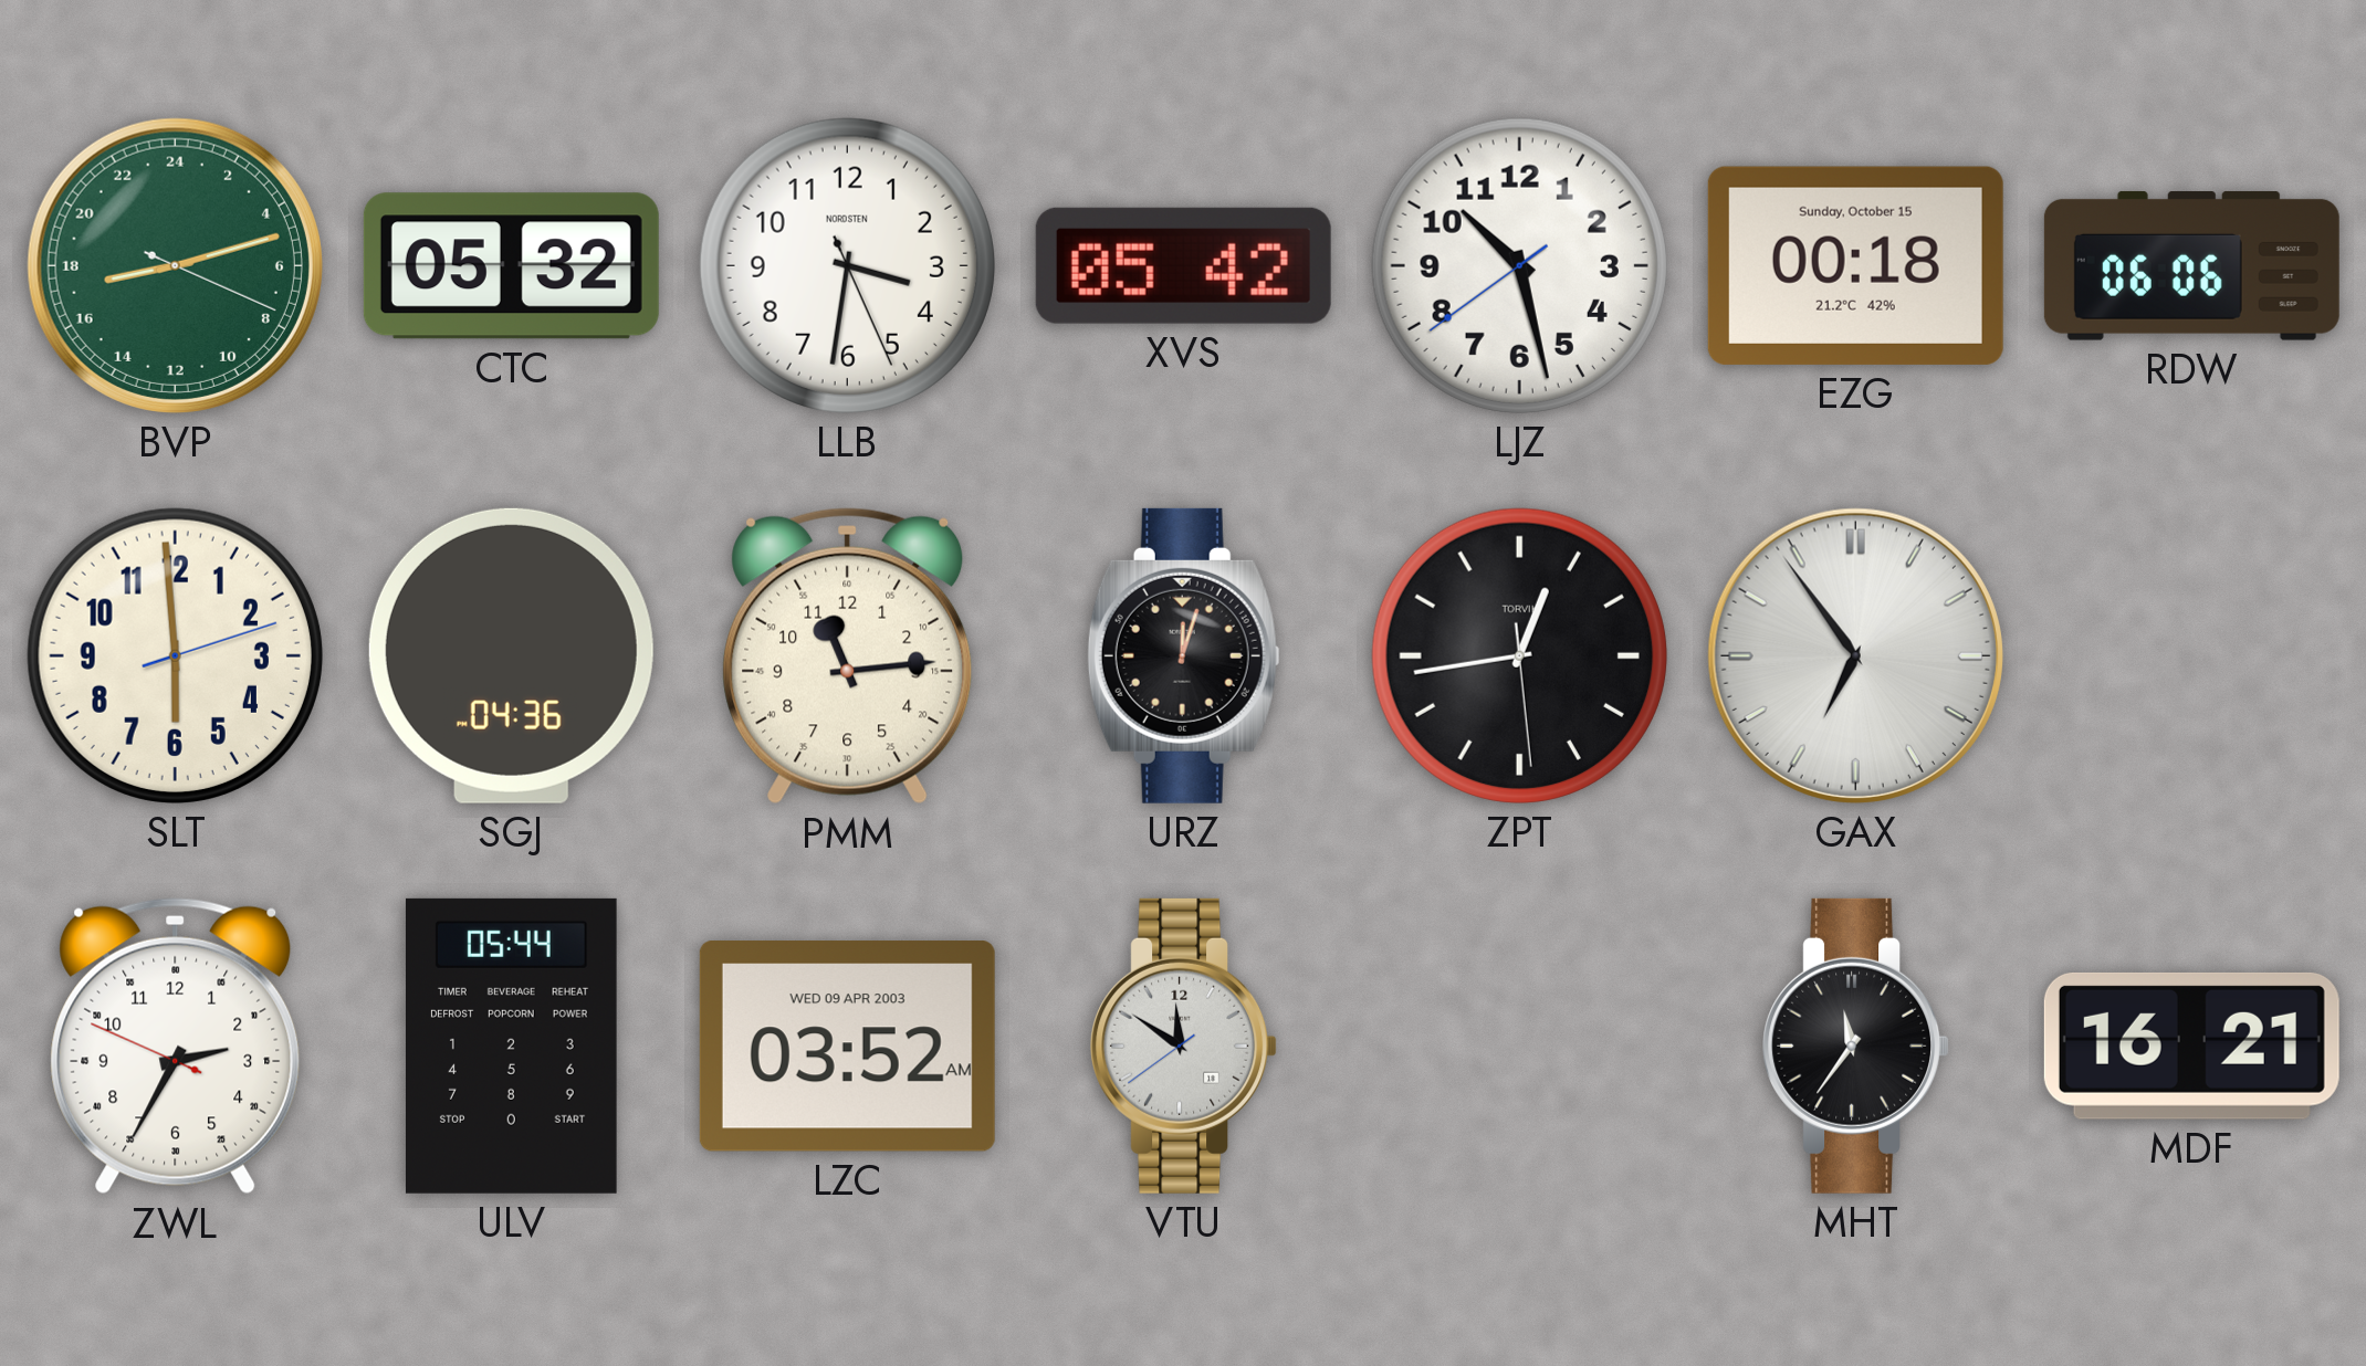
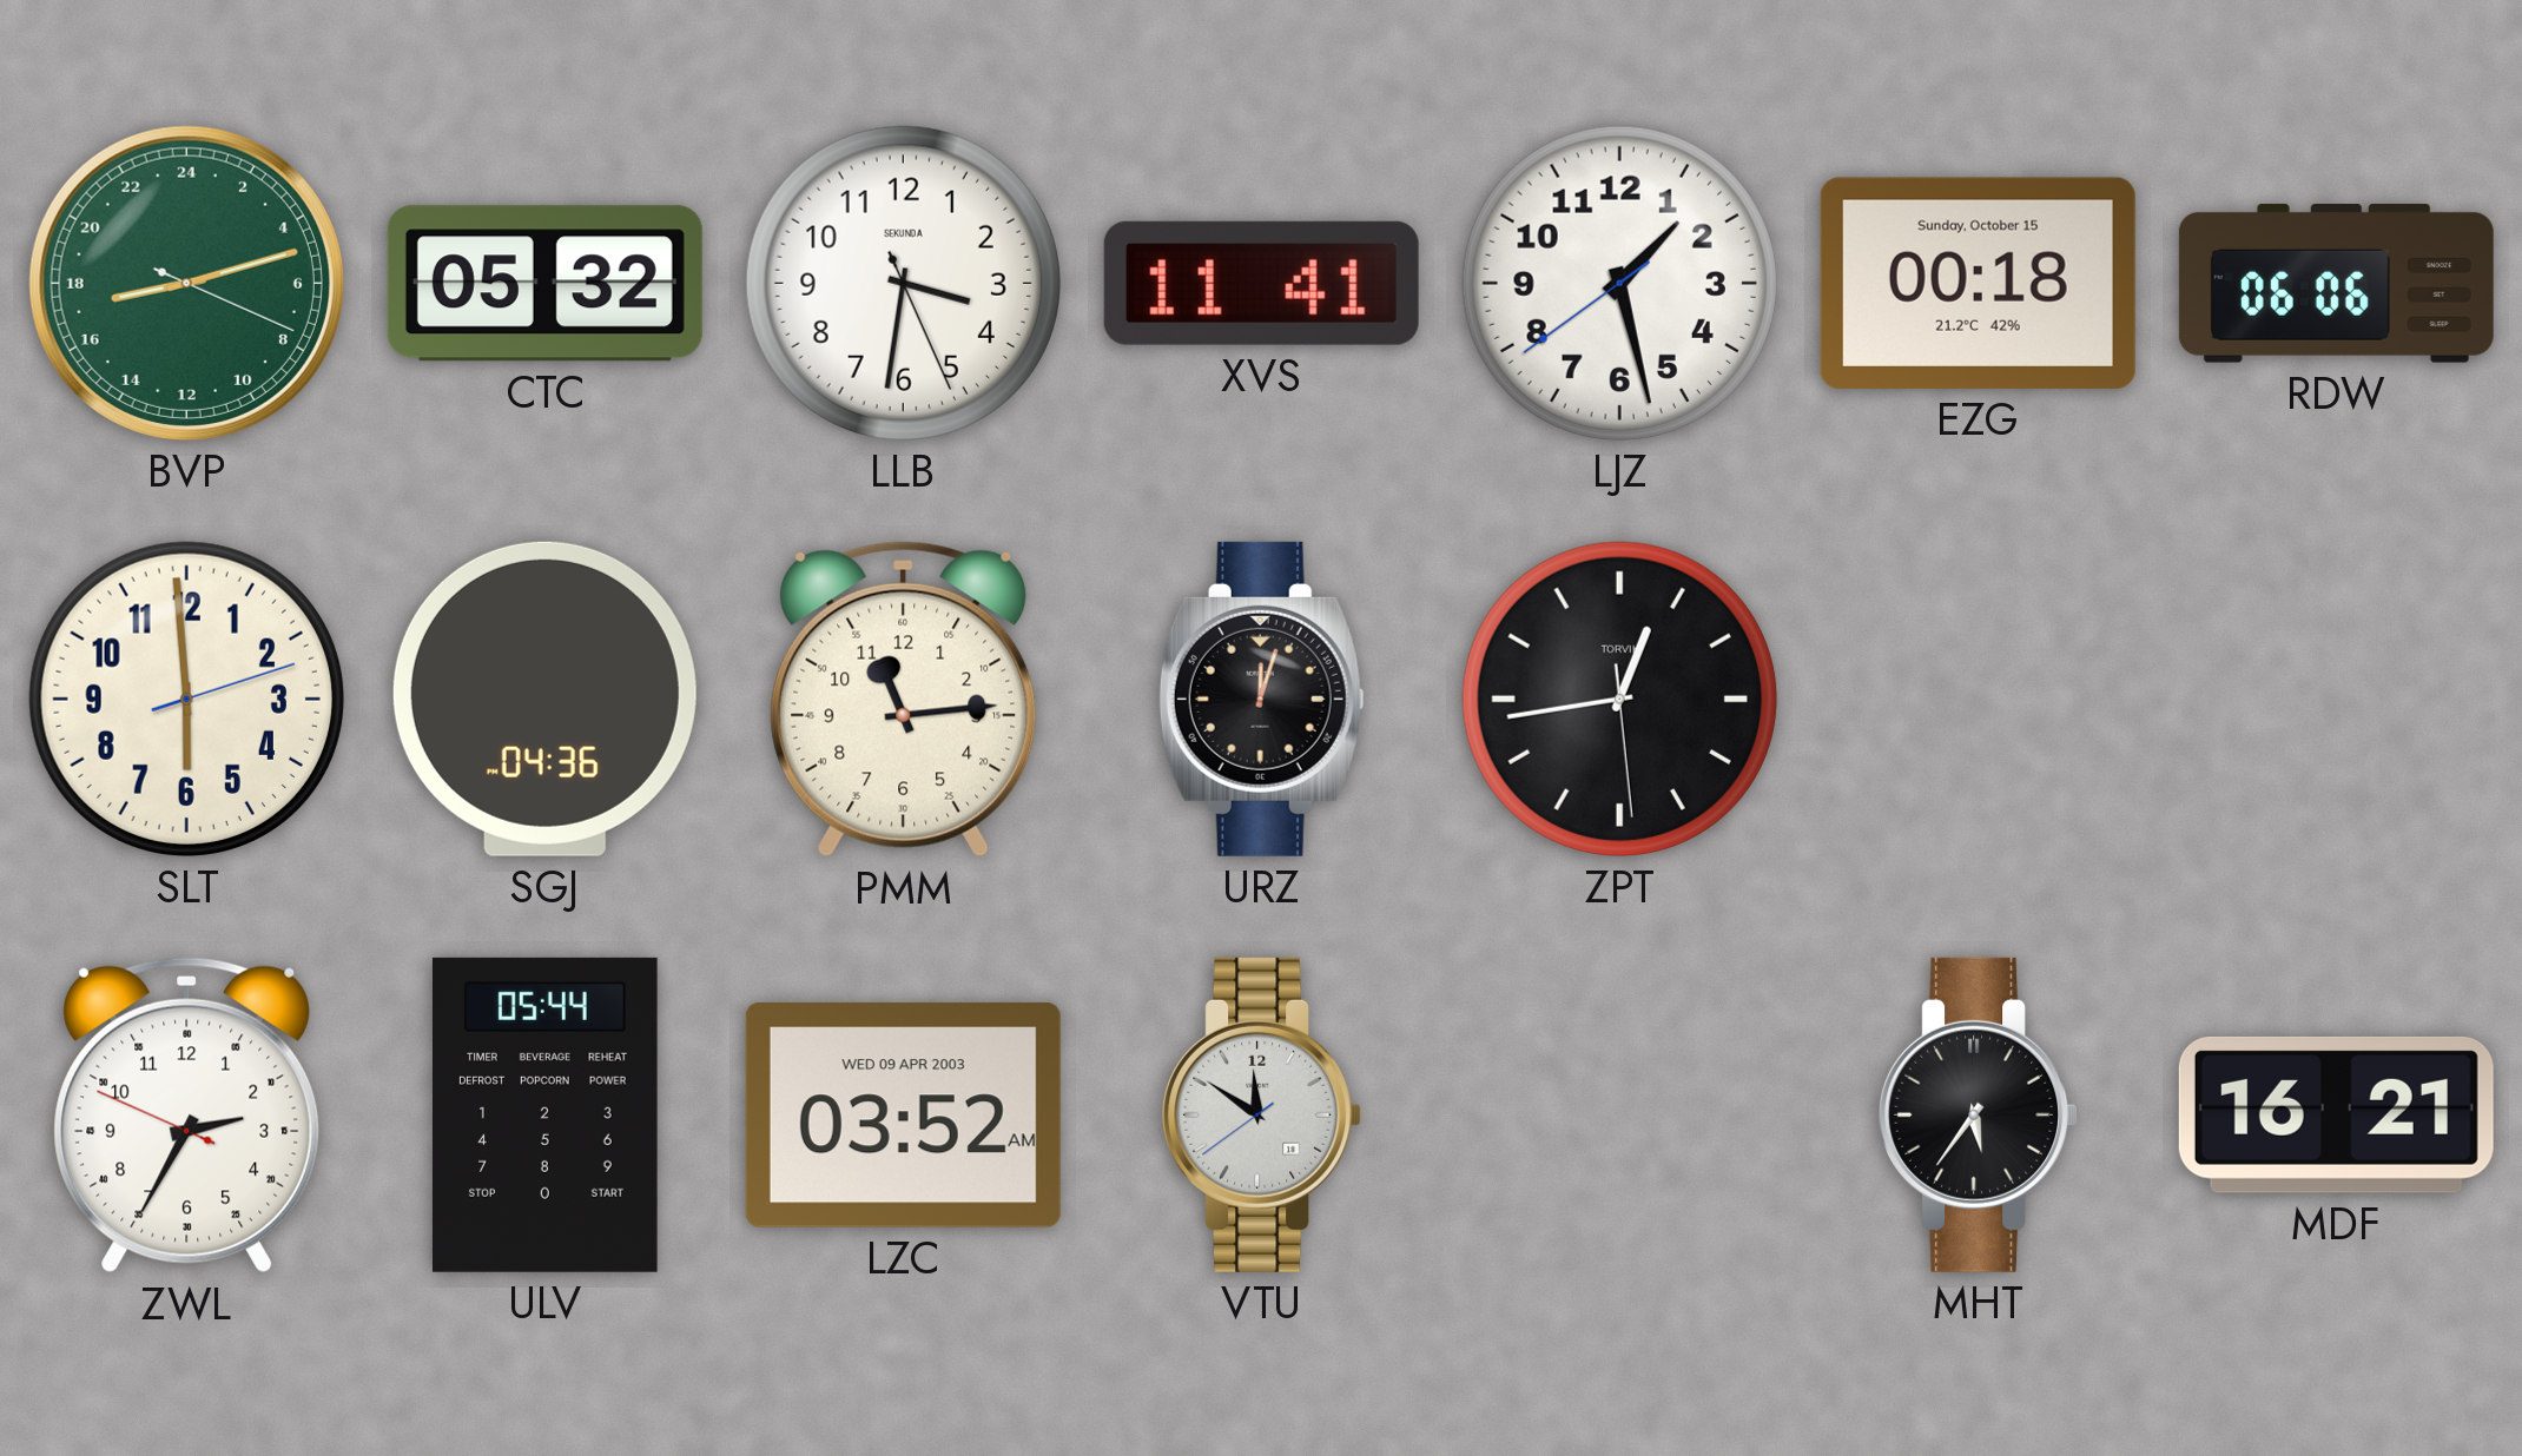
LLB brand: NORDSTEN -> SEKUNDA (903, 283)
XVS: 05:42 -> 11:41 (1261, 283)
LJZ: 10:27 -> 1:27 (1619, 283)
GAX: 6:54 -> none (1855, 655)
MHT: 11:36 -> 5:36 (1979, 1114)
